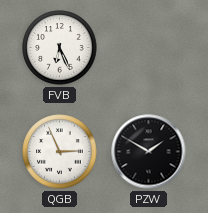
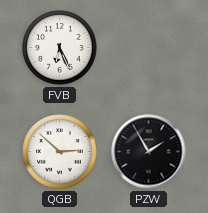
QGB: 2:56 -> 2:52 (60, 152)
PZW: 1:50 -> 1:55 (149, 152)
